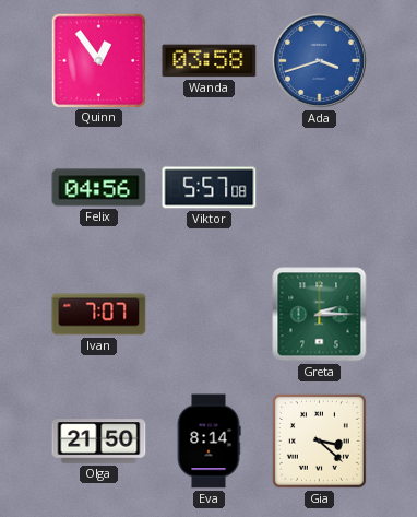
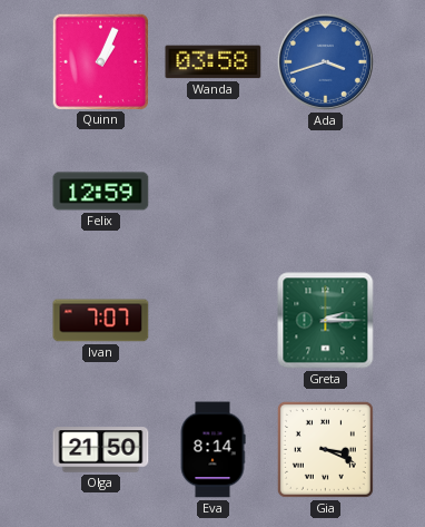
Quinn: 12:54 -> 1:04 (100, 61)
Felix: 04:56 -> 12:59 (101, 192)
Viktor: 5:57 -> none (210, 188)
Gia: 3:22 -> 3:19 (325, 449)
